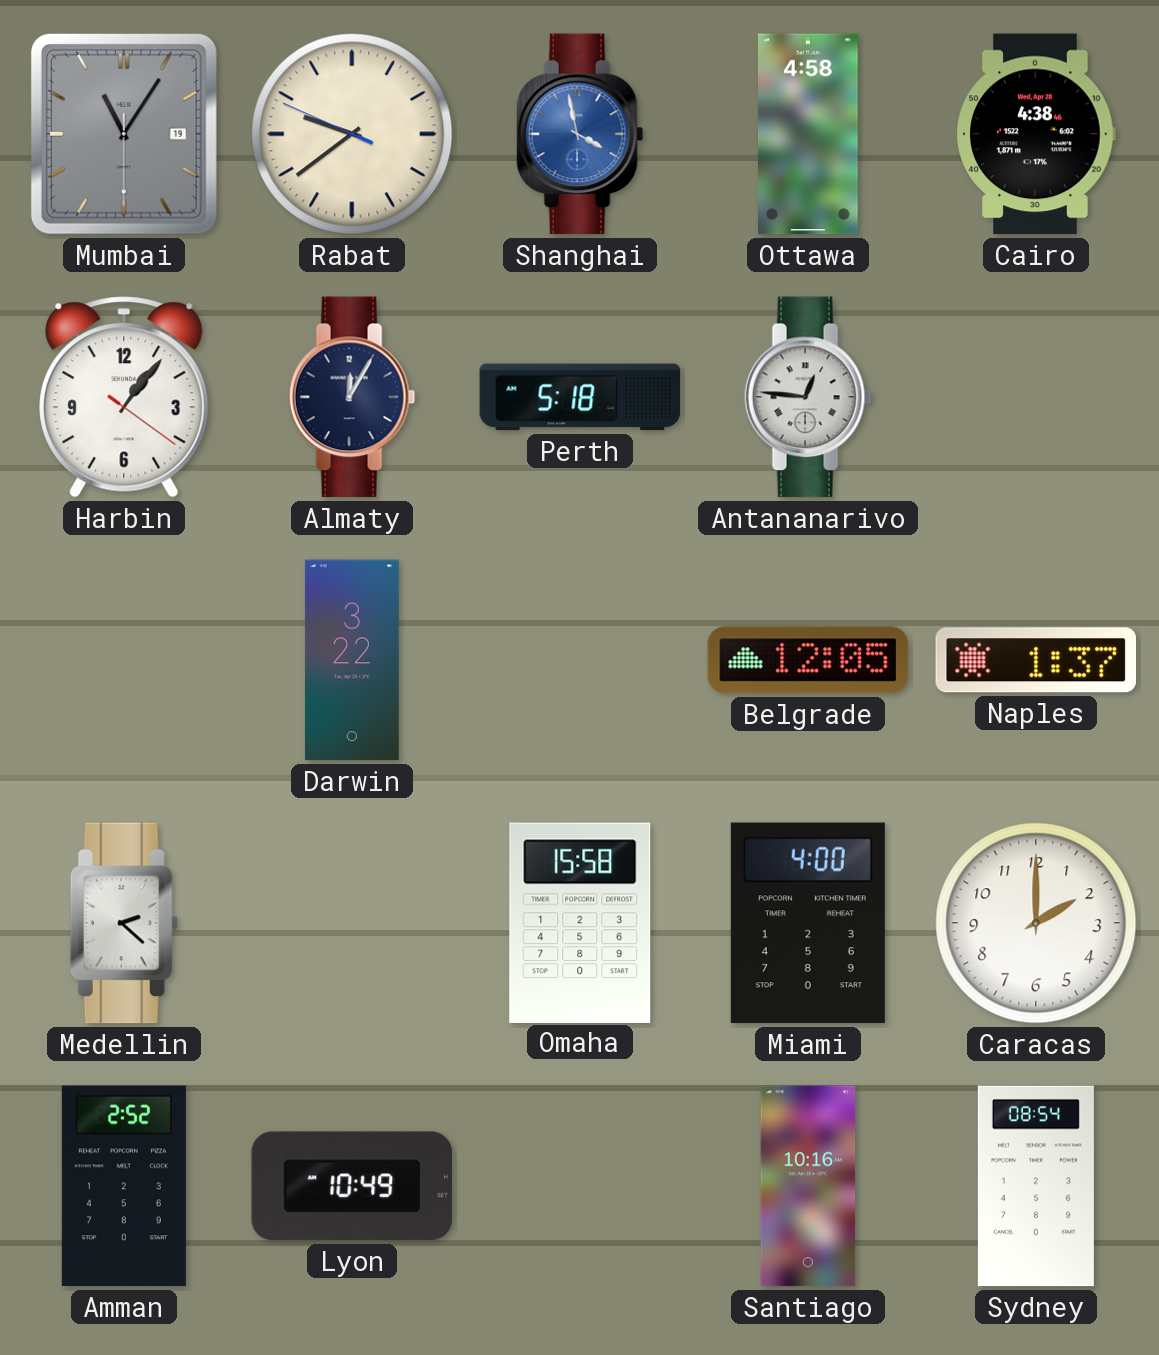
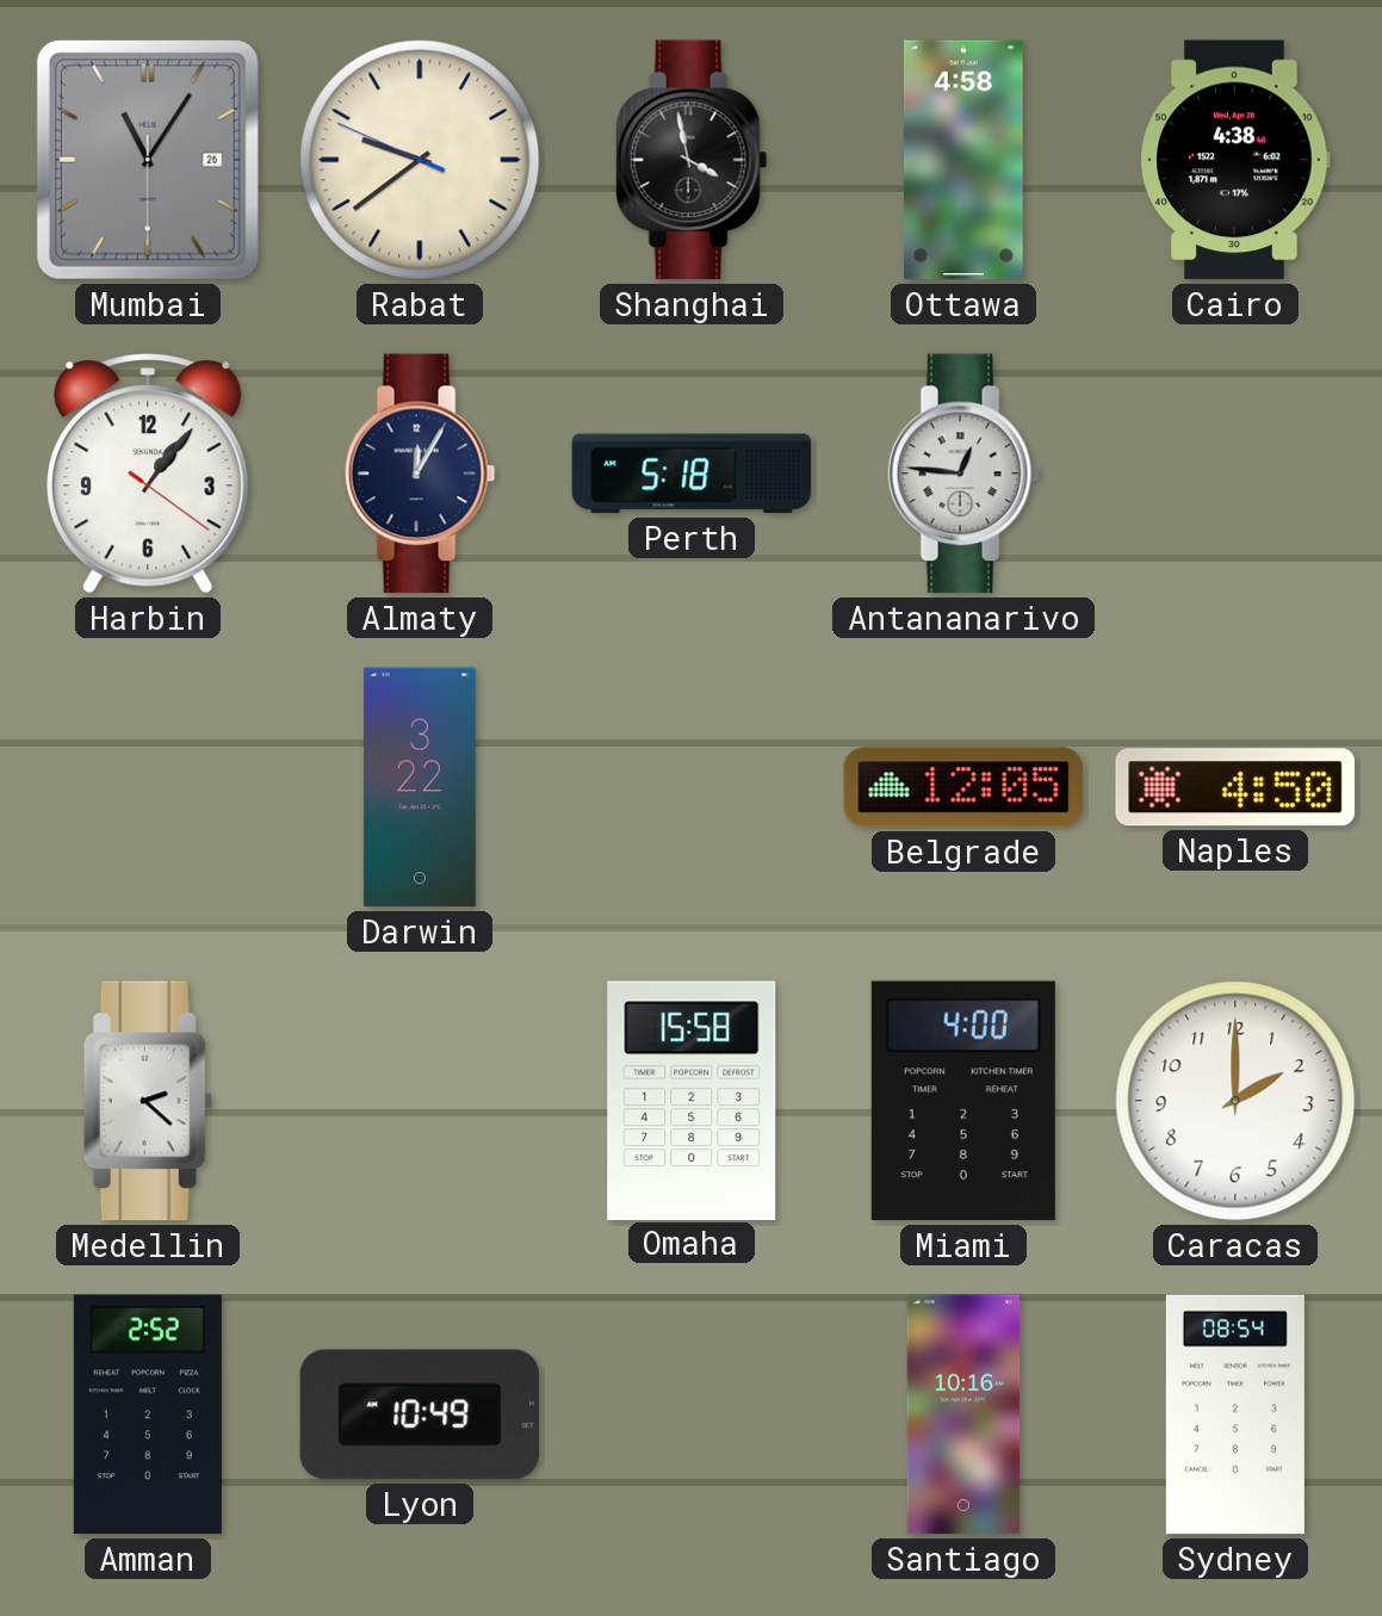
Mumbai date: 19 -> 26 (148, 160)
Shanghai dial: blue -> black (692, 160)
Naples: 1:37 -> 4:50 (1235, 787)
